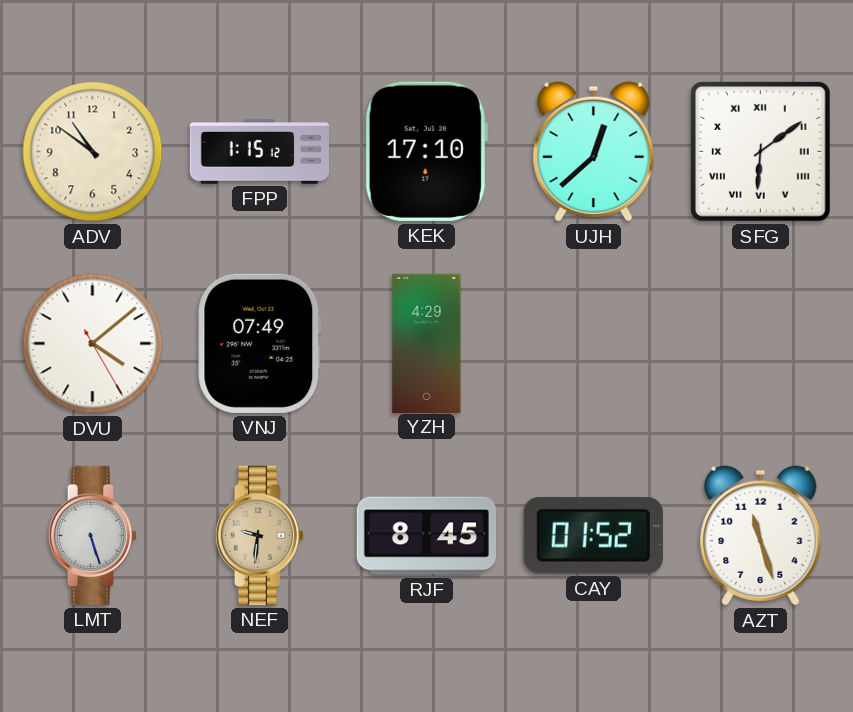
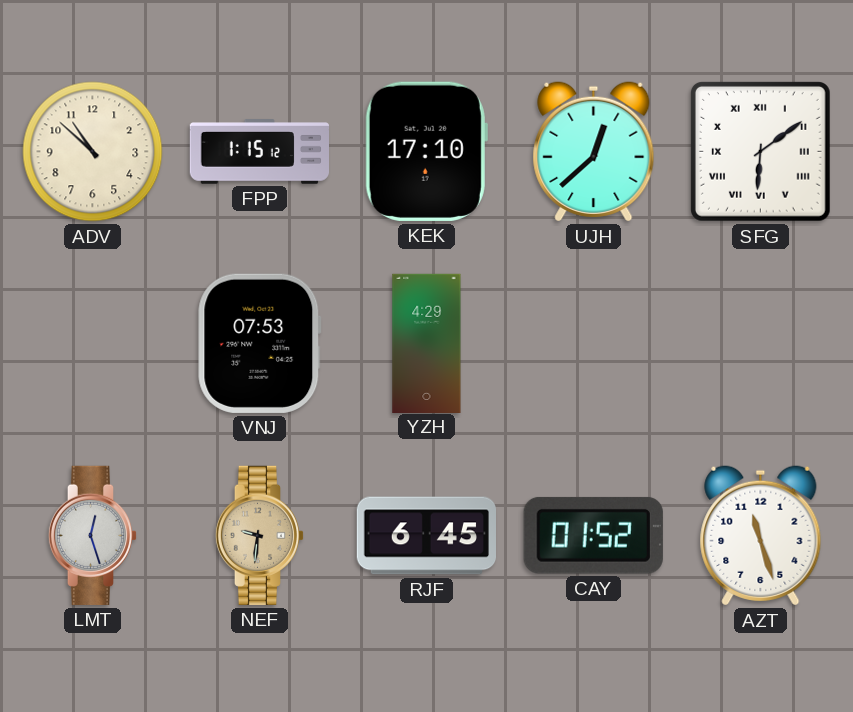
ADV: 10:51 -> 10:52 (93, 152)
DVU: 4:08 -> none (93, 344)
VNJ: 07:49 -> 07:53 (260, 343)
LMT: 5:27 -> 12:27 (93, 535)
RJF: 8:45 -> 6:45 (426, 536)
